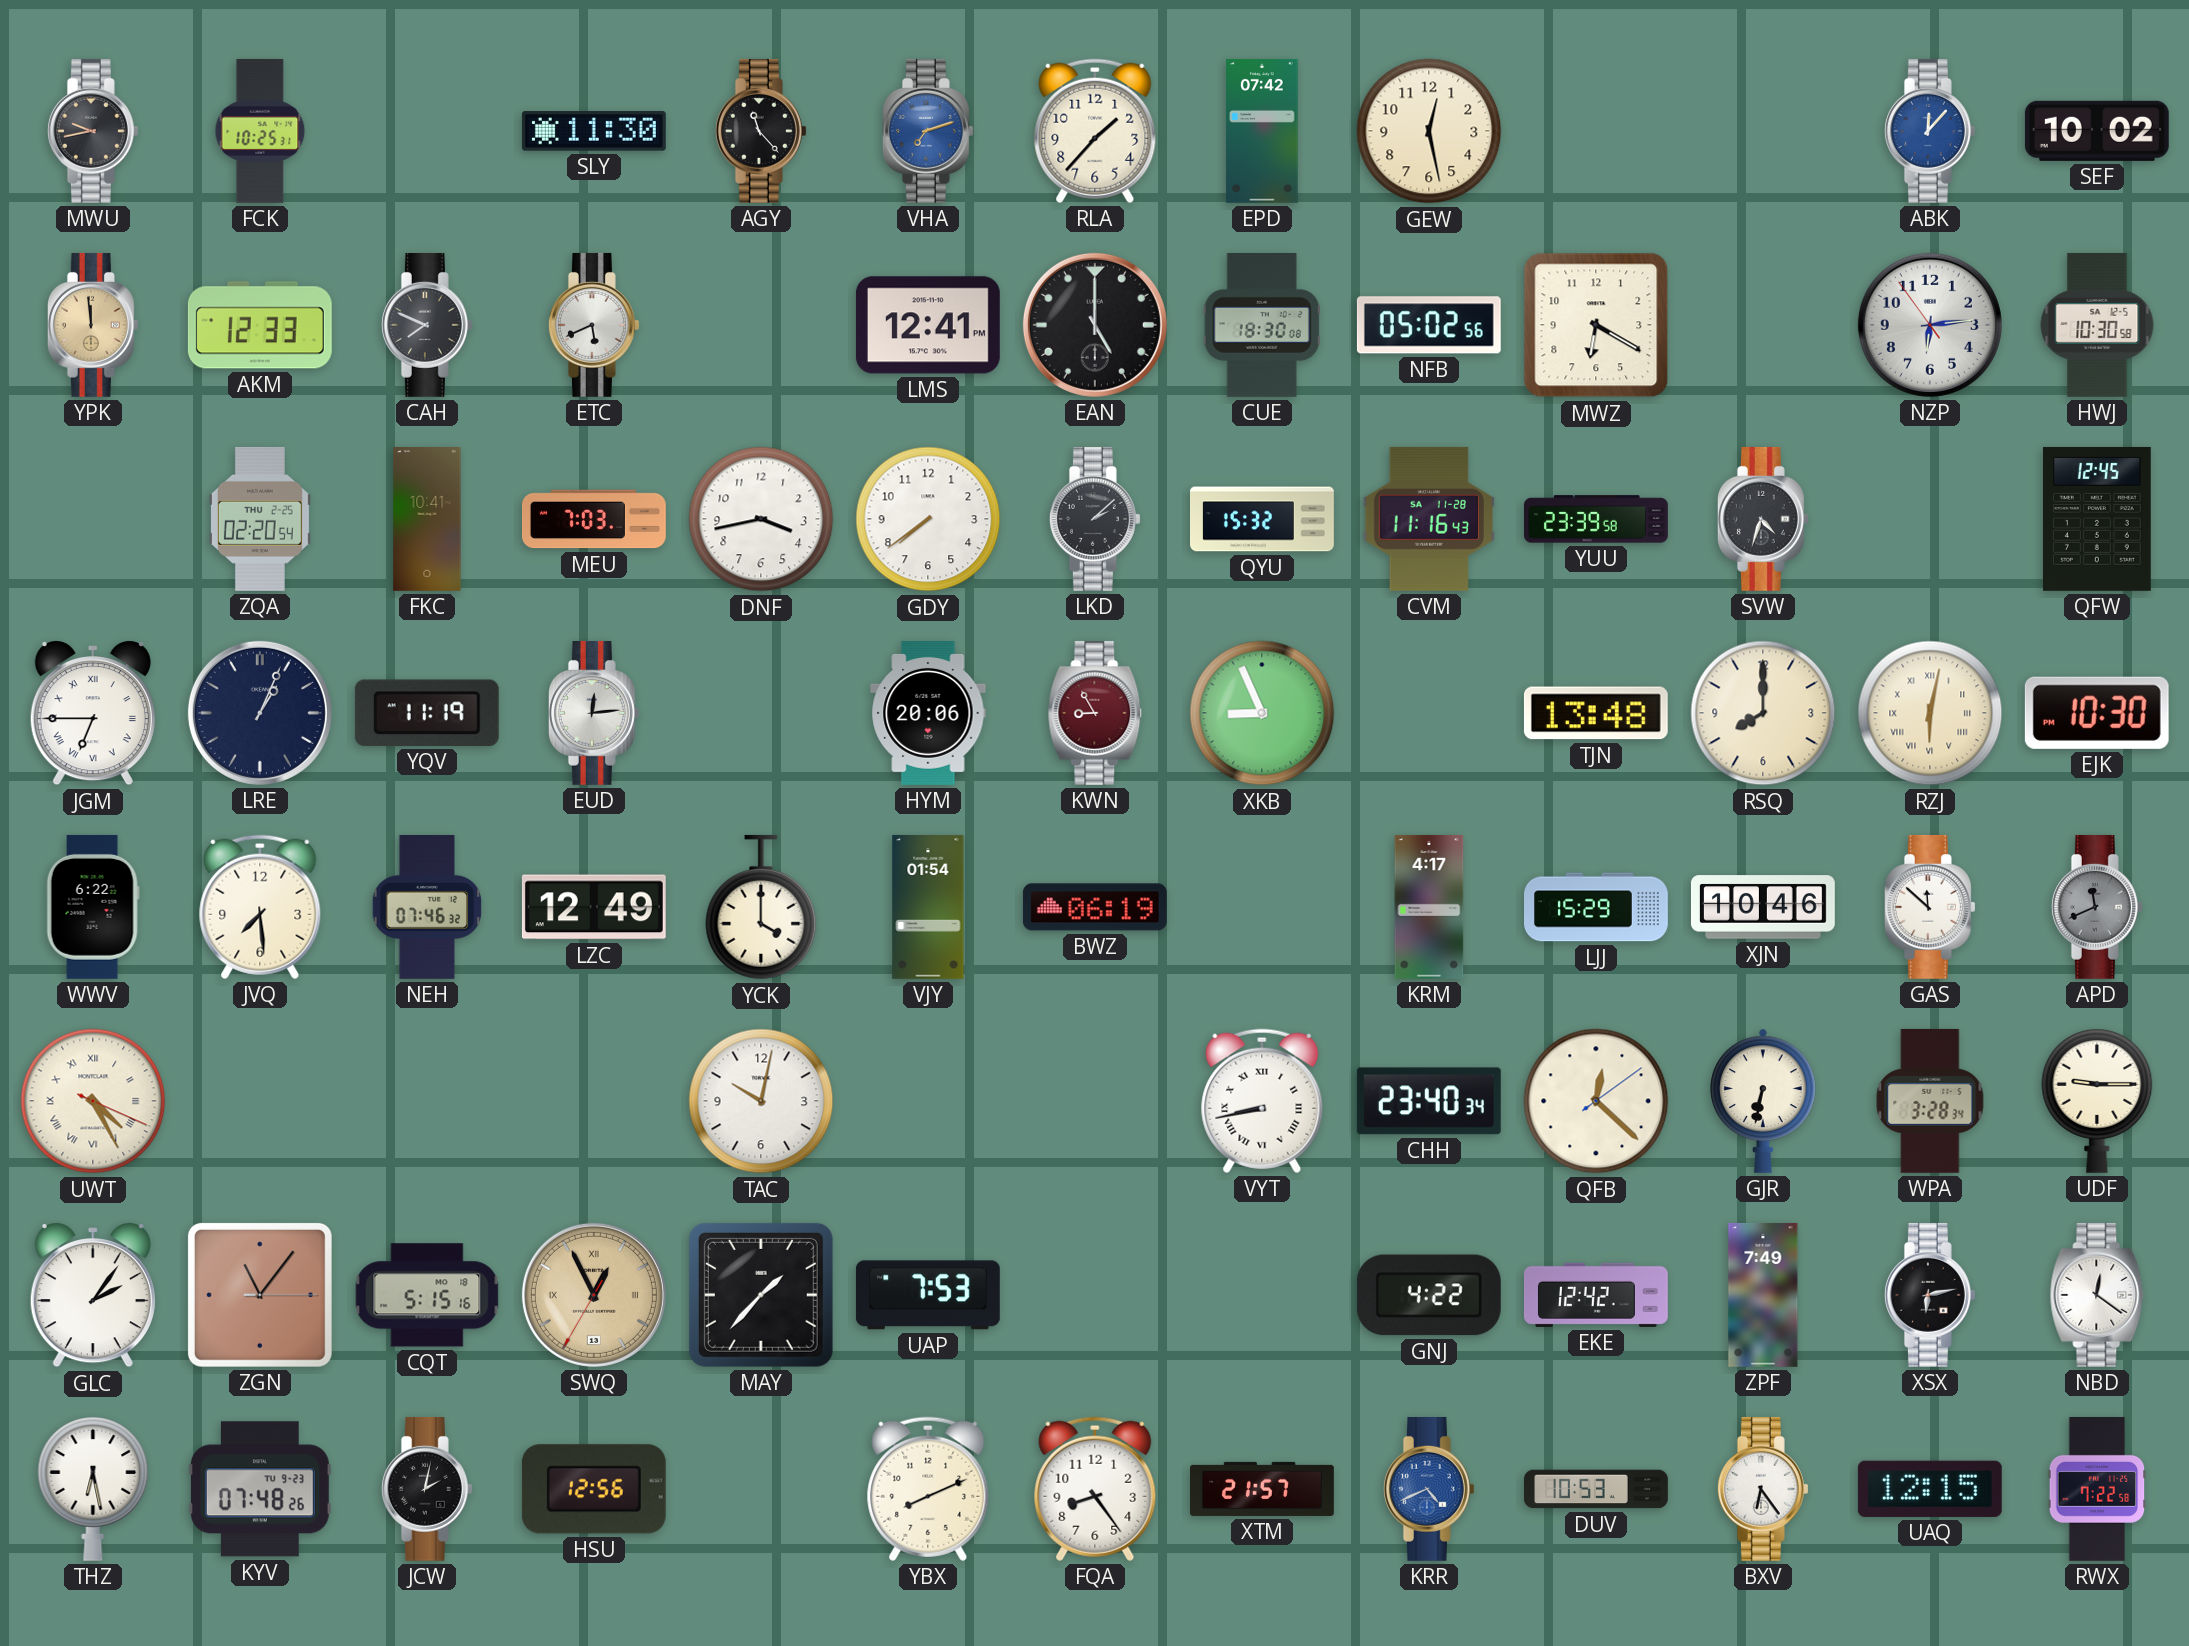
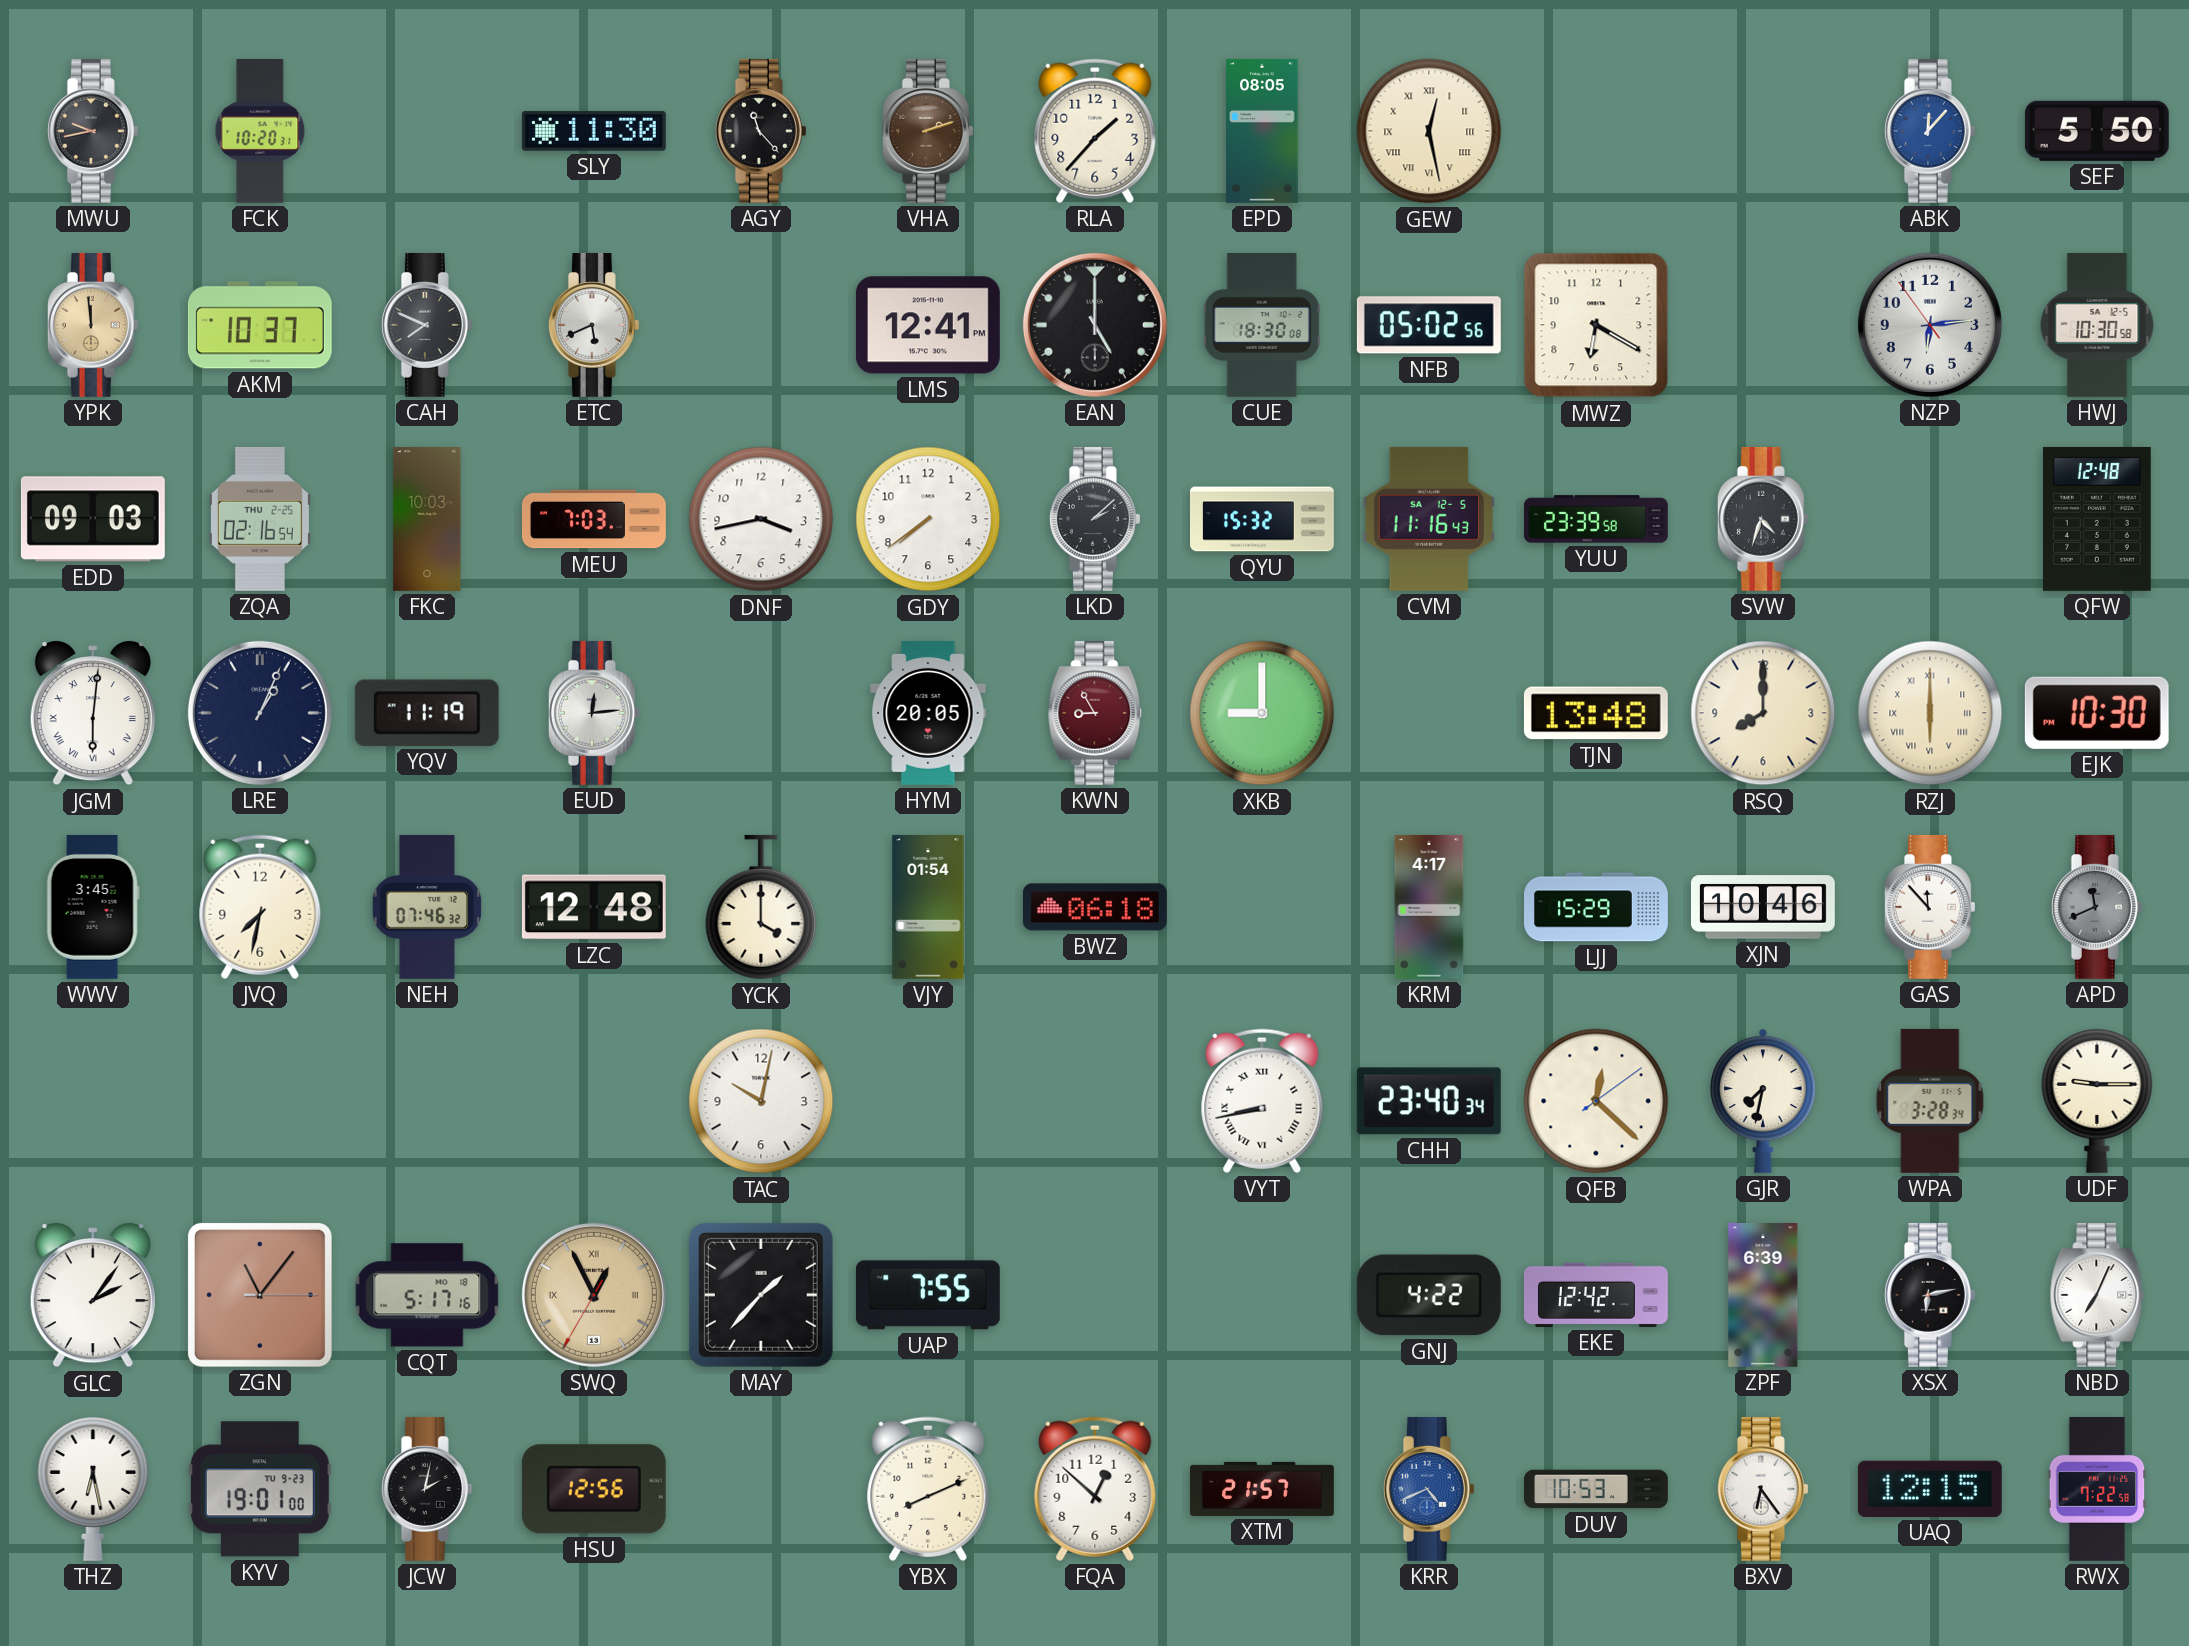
FCK: 10:25 -> 10:20 (260, 131)
VHA: 7:12 -> 2:12 (928, 131)
VHA dial: blue -> brown (928, 131)
EPD: 07:42 -> 08:05 (1262, 131)
GEW numerals: Arabic -> Roman (1429, 131)
SEF: 10:02 -> 5:50 (2097, 131)
AKM: 12:33 -> 10:37 (260, 325)
EDD: none -> 09:03 (93, 519)
ZQA: 02:20 -> 02:16 (260, 519)
FKC: 10:41 -> 10:03 (427, 520)
CVM date: SA 11-28 -> SA 12-5 (1429, 519)
QFW: 12:45 -> 12:48 (2098, 519)
JGM: 6:45 -> 6:01 (93, 714)
HYM: 20:06 -> 20:05 (928, 713)
XKB: 8:56 -> 9:00 (1262, 713)
RZJ: 6:02 -> 6:00 (1930, 713)
WWV: 6:22 -> 3:45 (93, 907)
JVQ: 7:29 -> 7:32 (260, 907)
LZC: 12:49 -> 12:48 (594, 907)
BWZ: 06:19 -> 06:18 (1095, 907)
GAS: 11:52 -> 11:53 (1930, 907)
UWT: 4:25 -> none (93, 1101)
GJR: 6:32 -> 7:32 (1763, 1101)
CQT: 5:15 -> 5:17 (427, 1295)
UAP: 7:53 -> 7:55 (928, 1295)
ZPF: 7:49 -> 6:39 (1763, 1295)
NBD: 12:21 -> 7:04 (2097, 1295)
KYV: 07:48 -> 19:01 (260, 1489)
FQA: 8:24 -> 12:52 (1095, 1489)
